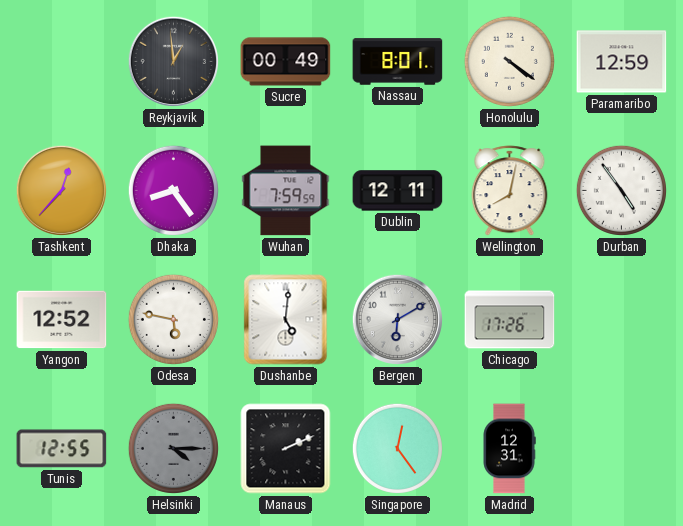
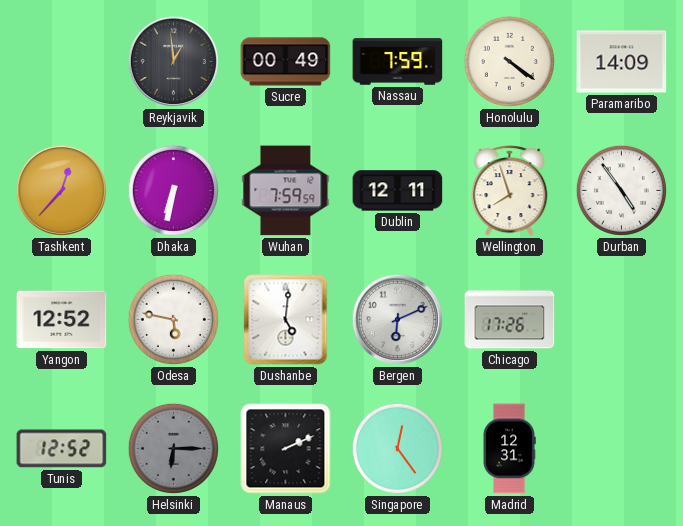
Nassau: 8:01 -> 7:59 (398, 62)
Paramaribo: 12:59 -> 14:09 (622, 62)
Dhaka: 8:24 -> 6:32 (173, 190)
Wellington: 8:02 -> 7:57 (510, 191)
Bergen: 6:10 -> 6:11 (397, 319)
Tunis: 12:55 -> 12:52 (62, 449)
Helsinki: 4:15 -> 6:15 (173, 448)
